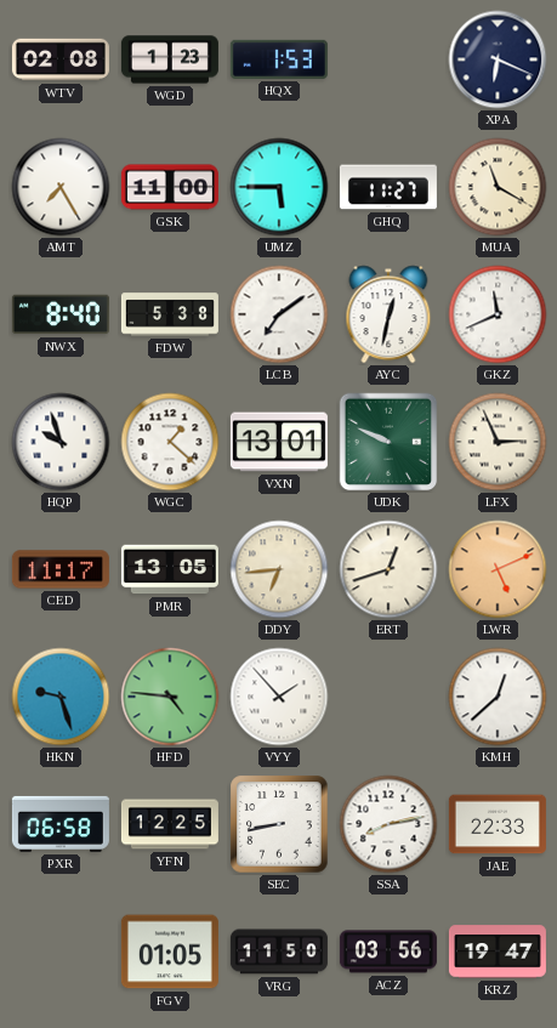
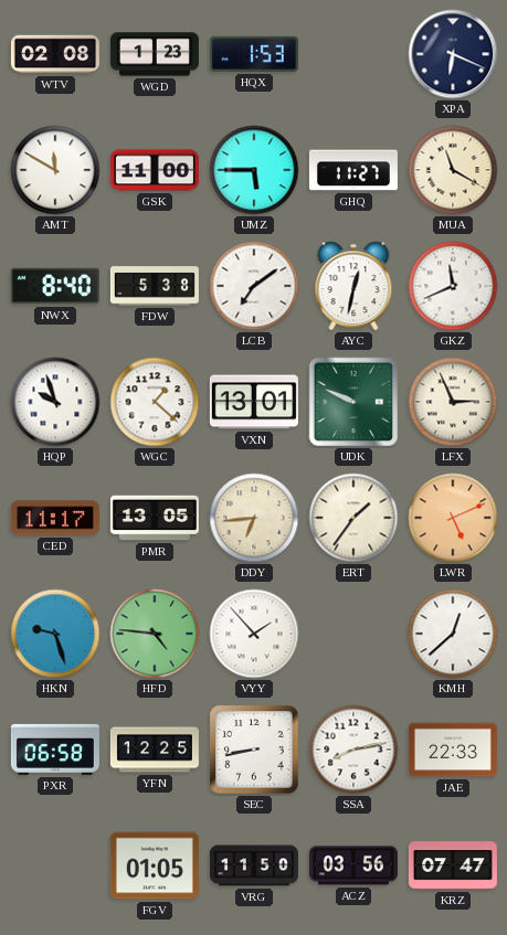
AMT: 7:25 -> 11:50 (55, 170)
ERT: 12:42 -> 1:36 (353, 518)
KRZ: 19:47 -> 07:47 (453, 865)
